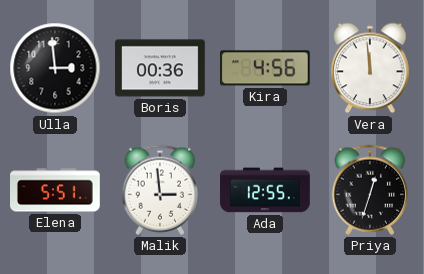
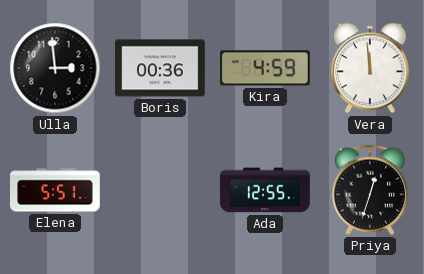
Kira: 4:56 -> 4:59 (266, 68)
Malik: 2:59 -> none (159, 190)
